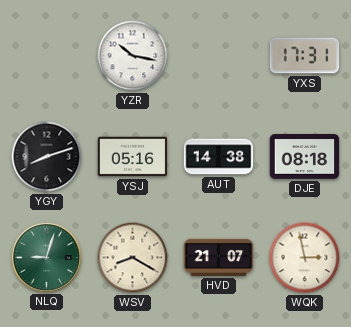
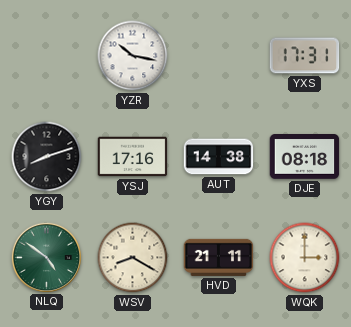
YSJ: 05:16 -> 17:16 (133, 157)
NLQ: 9:03 -> 4:51 (46, 257)
HVD: 21:07 -> 21:11 (219, 257)
WQK: 2:58 -> 3:00 (305, 258)
